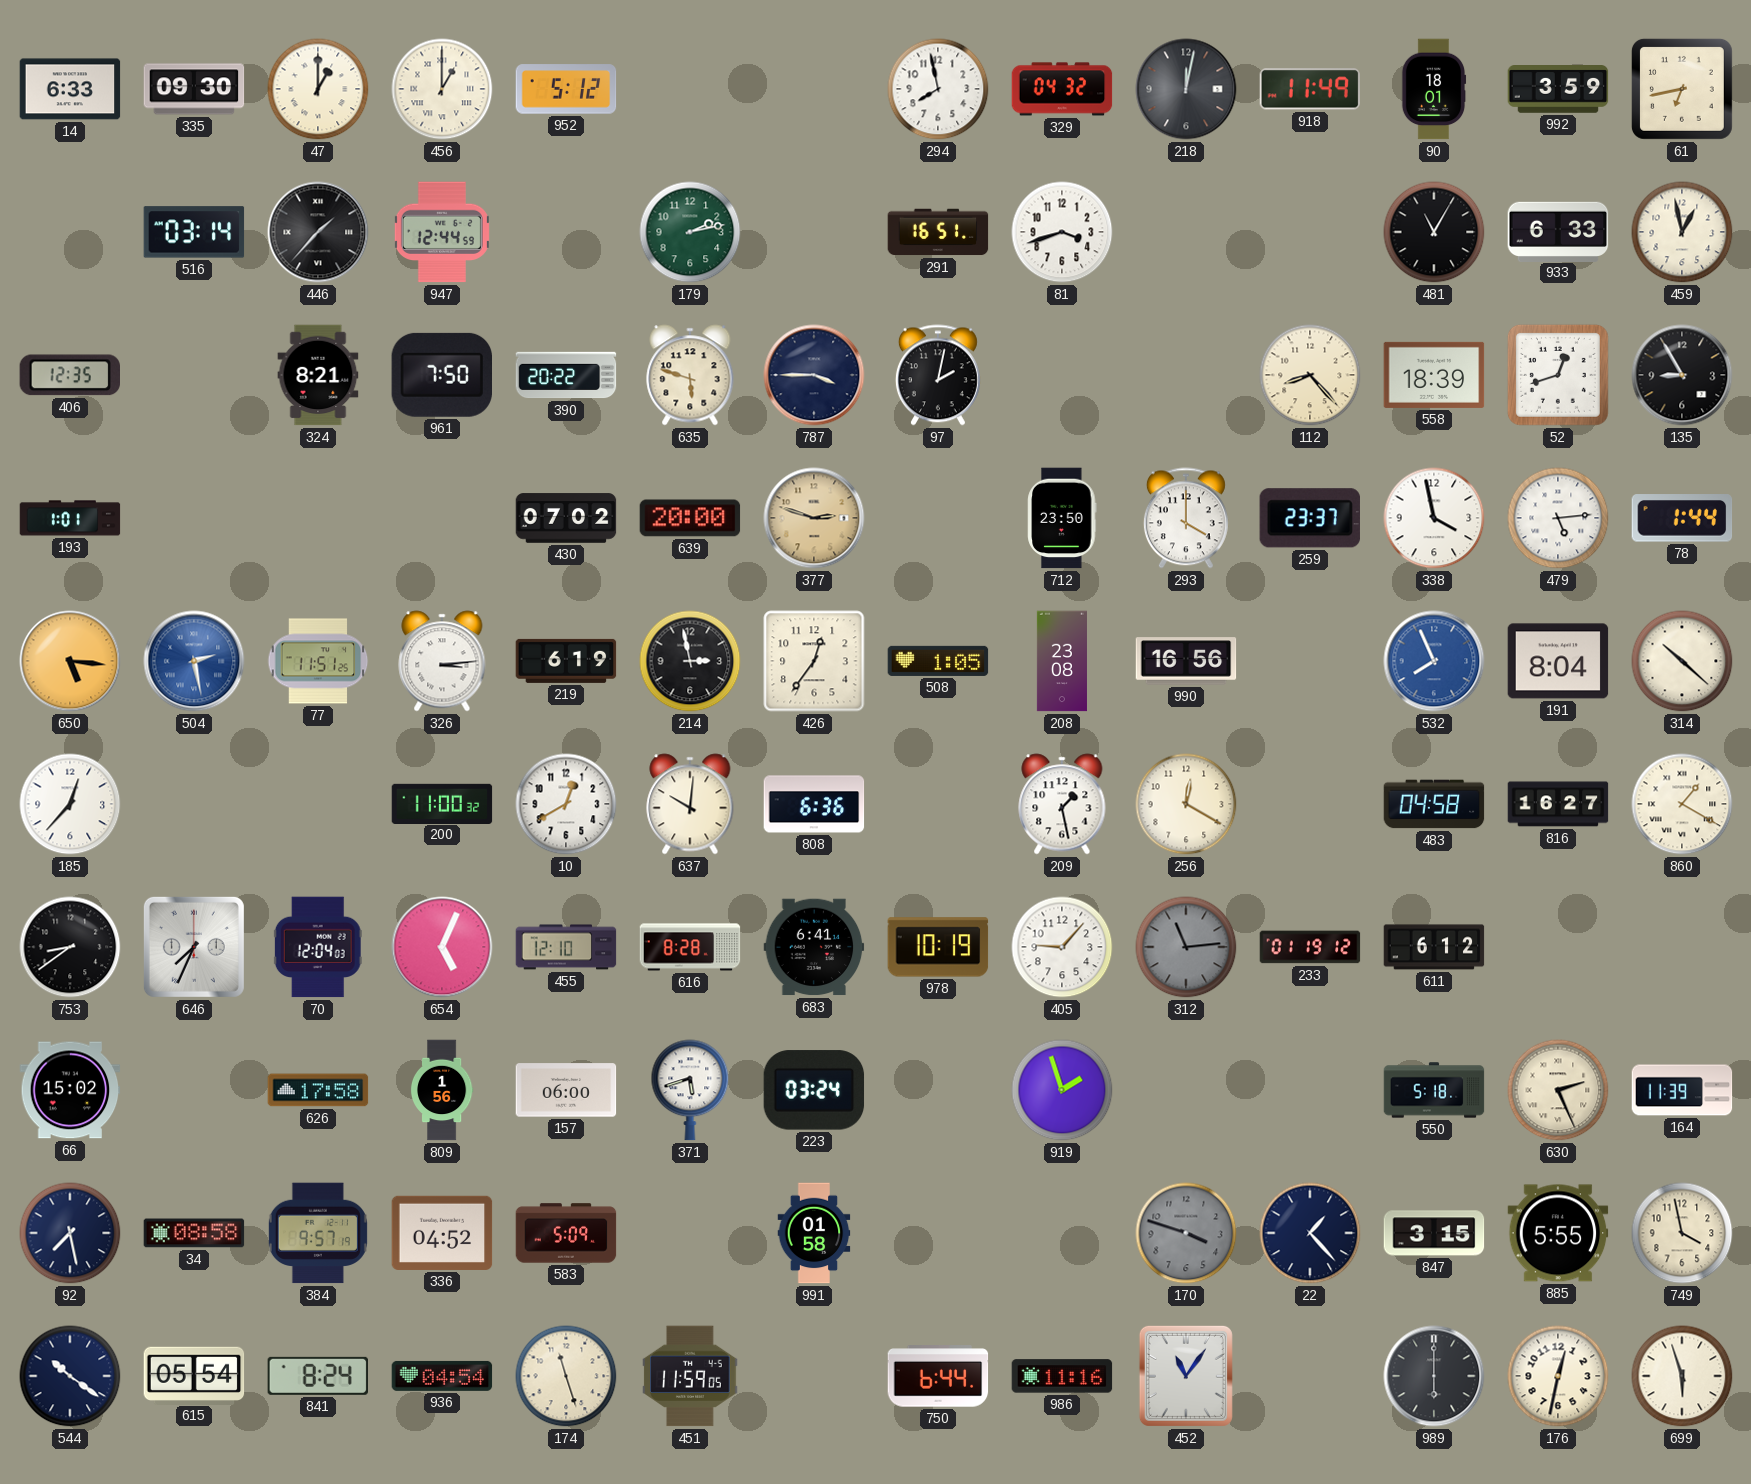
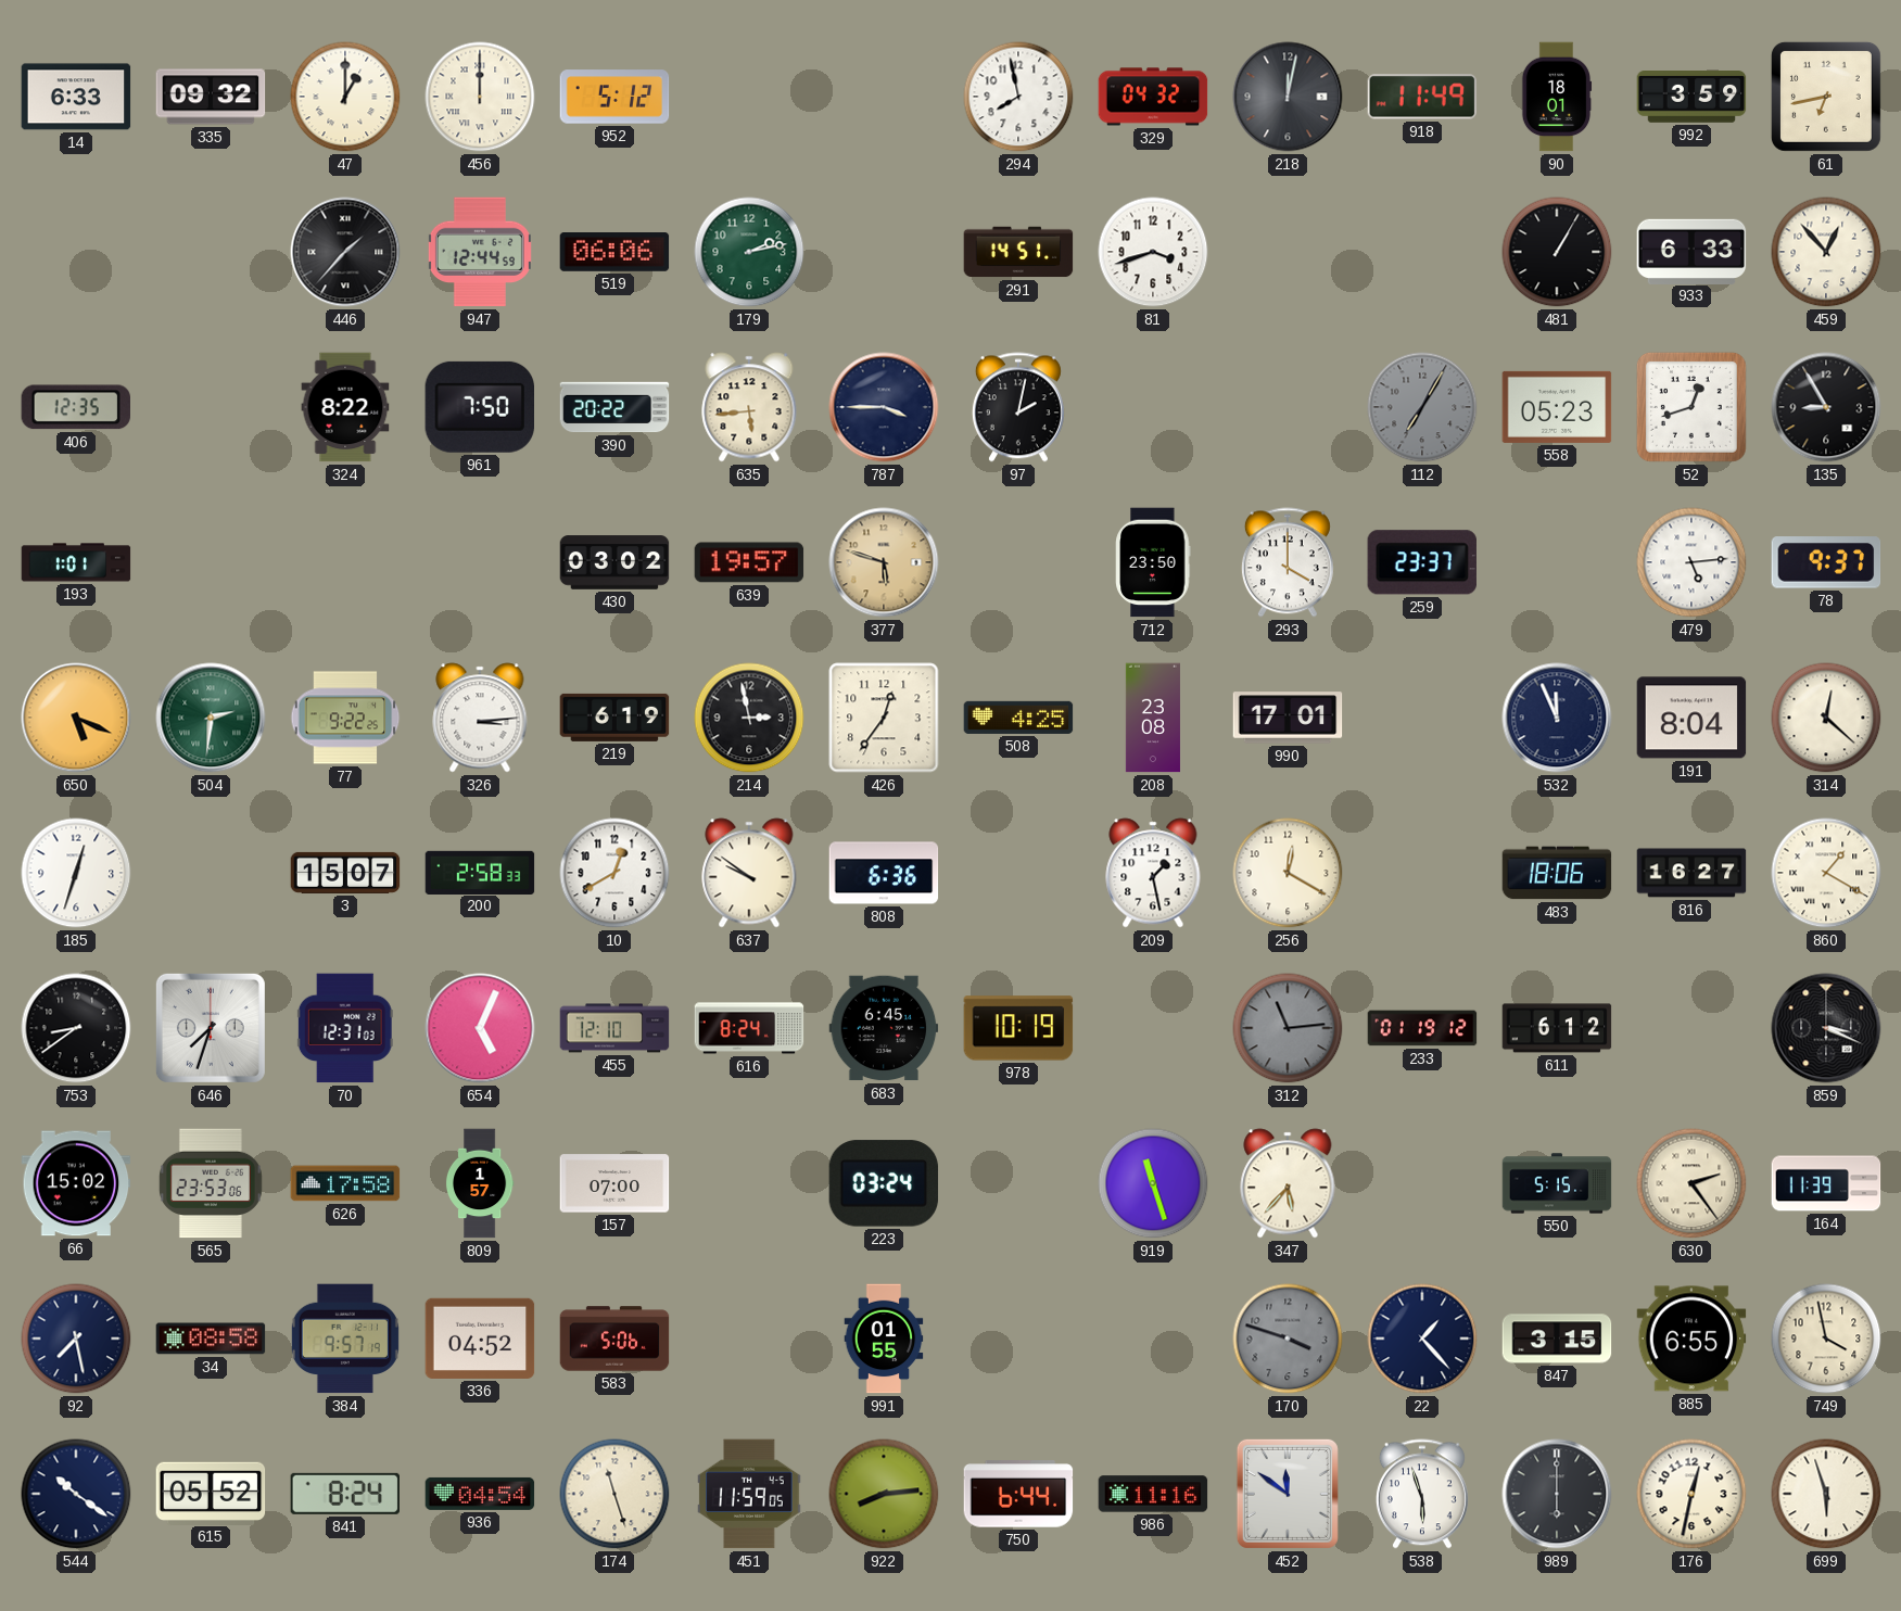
335: 09:30 -> 09:32 (211, 97)
456: 1:00 -> 12:00 (480, 97)
516: 03:14 -> none (194, 232)
519: none -> 06:06 (614, 253)
291: 16:51 -> 14:51 (1018, 252)
481: 11:05 -> 1:05 (1557, 252)
459: 12:58 -> 12:53 (1826, 252)
324: 8:21 -> 8:22 (345, 407)
635: 5:48 -> 5:44 (749, 407)
112: 8:23 -> 7:05 (1422, 407)
112 dial: cream -> grey (1422, 407)
558: 18:39 -> 05:23 (1557, 407)
430: 07:02 -> 03:02 (614, 562)
639: 20:00 -> 19:57 (749, 562)
377: 2:48 -> 5:48 (884, 562)
338: 3:58 -> none (1434, 518)
78: 1:44 -> 9:37 (1826, 562)
650: 5:16 -> 5:19 (76, 718)
504: 2:28 -> 2:31 (211, 718)
504 dial: blue -> green (211, 718)
77: 11:51 -> 9:22 (345, 718)
508: 1:05 -> 4:25 (1018, 718)
990: 16:56 -> 17:01 (1288, 718)
532: 7:56 -> 11:56 (1557, 718)
532 dial: blue -> navy (1557, 718)
314: 10:22 -> 12:22 (1826, 718)
185: 12:37 -> 12:33 (76, 873)
3: none -> 15:07 (345, 873)
200: 11:00 -> 2:58 (480, 872)
637: 10:01 -> 9:51 (749, 873)
483: 04:58 -> 18:06 (1557, 873)
646: 7:34 -> 7:33 (211, 1028)
70: 12:04 -> 12:31 (345, 1028)
616: 8:28 -> 8:24 (749, 1028)
683: 6:41 -> 6:45 (884, 1028)
405: 9:07 -> none (1062, 947)
859: none -> 3:19 (1826, 1028)
565: none -> 23:53 (211, 1183)
809: 1:56 -> 1:57 (480, 1183)
157: 06:00 -> 07:00 (614, 1183)
371: 5:42 -> none (690, 1090)
919: 1:57 -> 11:27 (1153, 1183)
347: none -> 5:37 (1288, 1183)
550: 5:18 -> 5:15 (1557, 1183)
630: 2:26 -> 2:24 (1691, 1183)
583: 5:09 -> 5:06 (614, 1339)
991: 01:58 -> 01:55 (884, 1339)
885: 5:55 -> 6:55 (1691, 1339)
615: 05:54 -> 05:52 (211, 1493)
922: none -> 8:14 (884, 1494)
452: 11:06 -> 11:51 (1288, 1494)
538: none -> 5:57 (1422, 1494)
